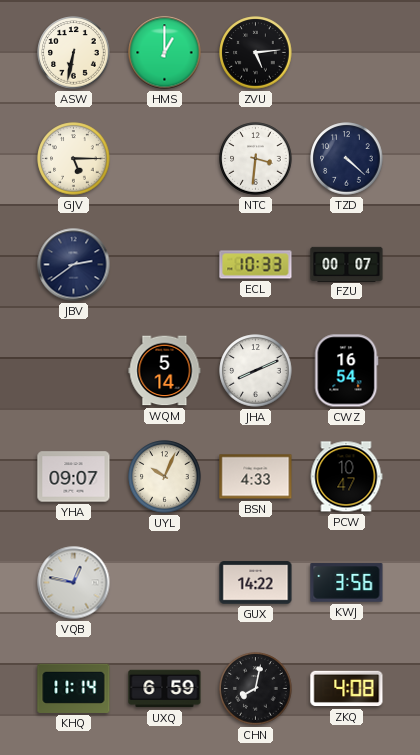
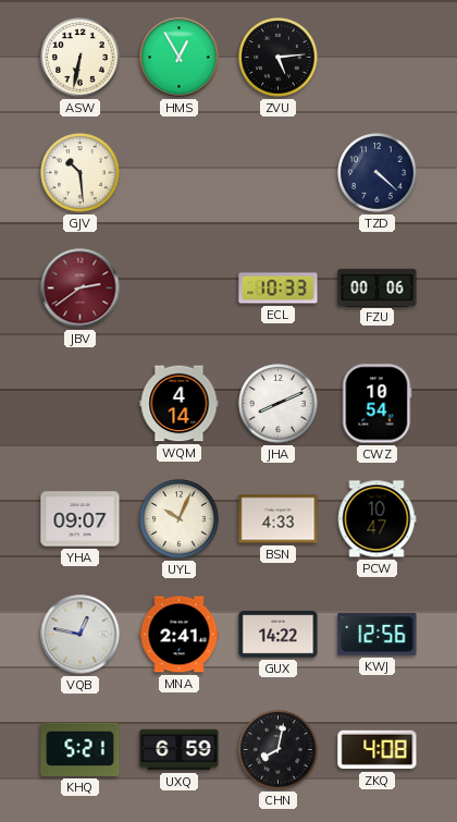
HMS: 1:00 -> 12:55 (180, 58)
GJV: 5:15 -> 10:29 (81, 173)
NTC: 3:31 -> none (256, 159)
JBV dial: navy -> burgundy (81, 289)
FZU: 00:07 -> 00:06 (378, 287)
WQM: 5:14 -> 4:14 (180, 404)
CWZ: 16:54 -> 10:54 (378, 404)
MNA: none -> 2:41 (180, 635)
KWJ: 3:56 -> 12:56 (378, 635)
KHQ: 11:14 -> 5:21 (81, 749)
